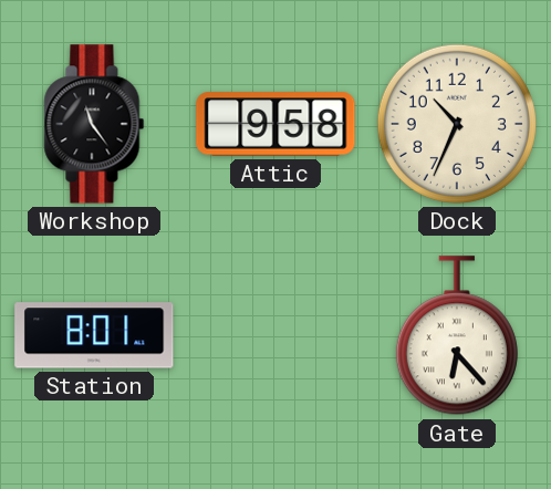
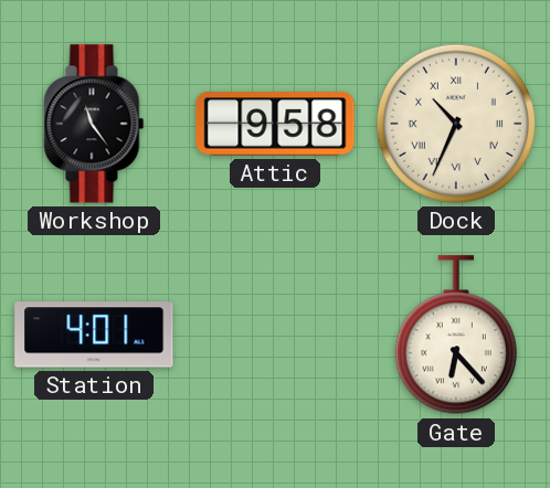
Dock numerals: Arabic -> Roman (456, 124)
Station: 8:01 -> 4:01 (94, 335)
